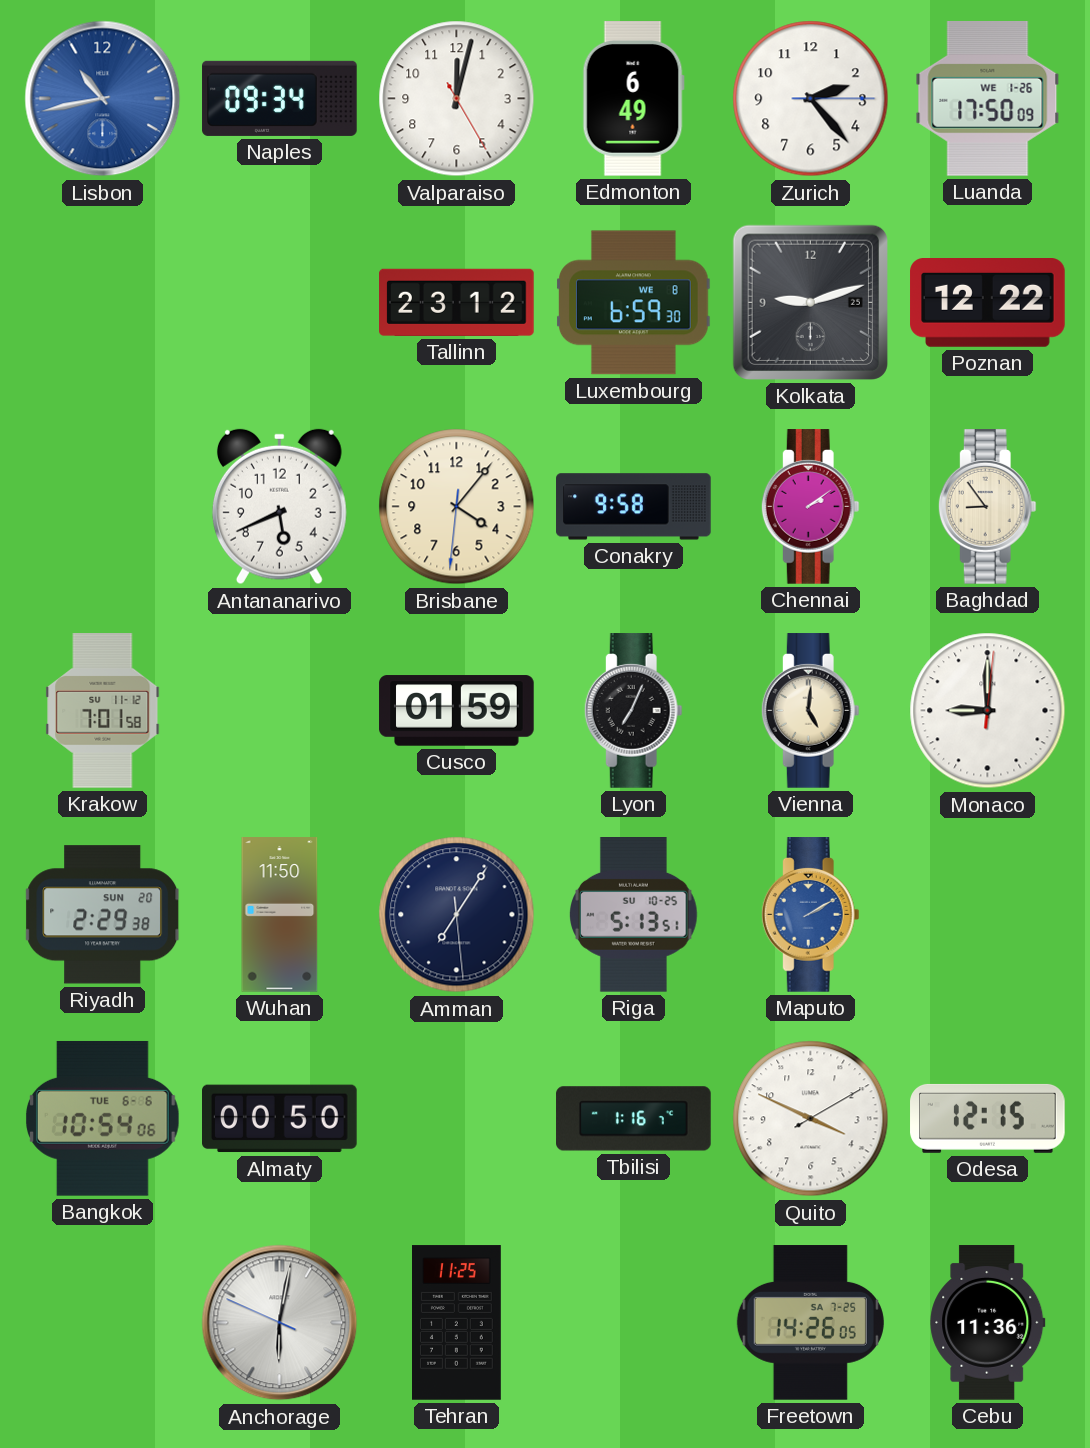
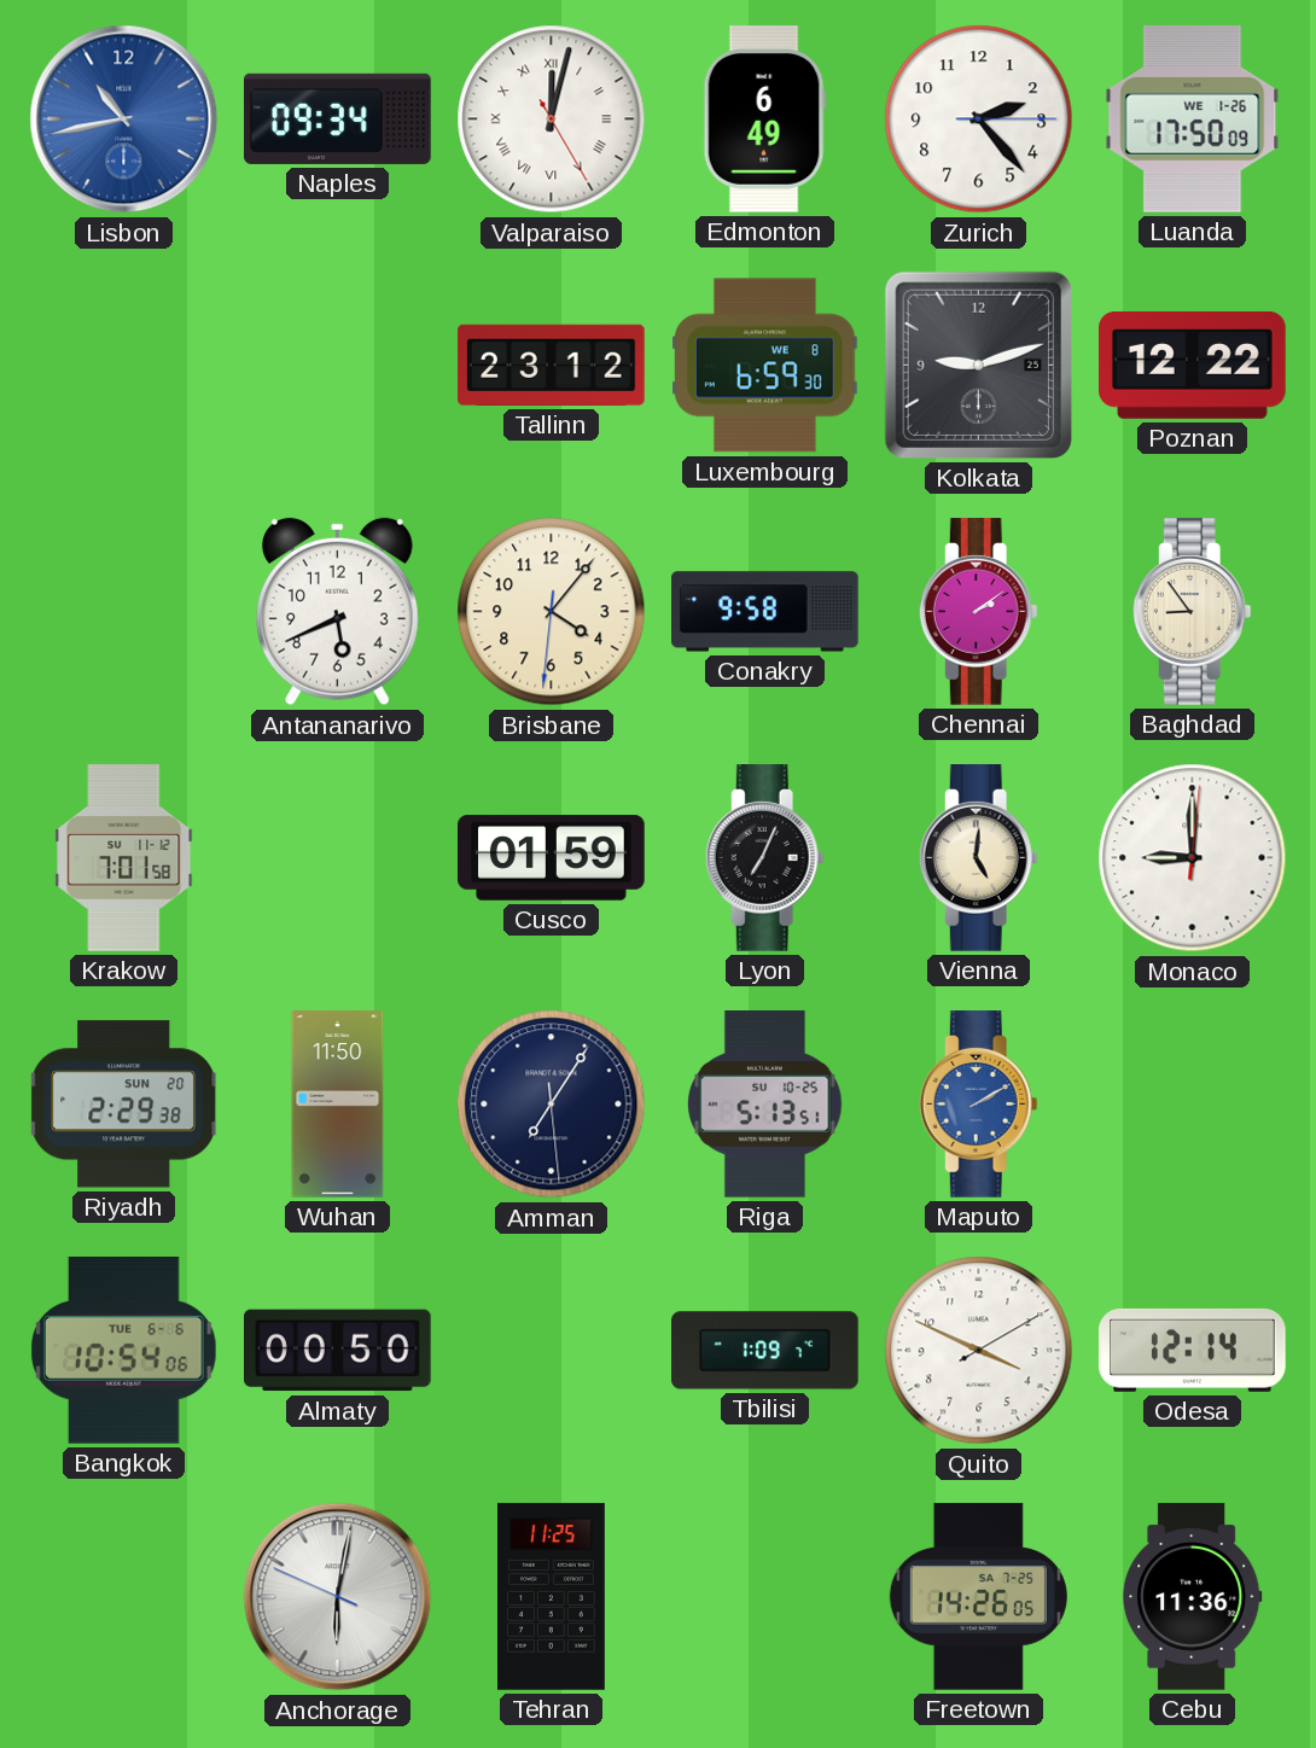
Valparaiso numerals: Arabic -> Roman (552, 120)
Tbilisi: 1:16 -> 1:09 (765, 1351)
Odesa: 12:15 -> 12:14 (1193, 1350)
